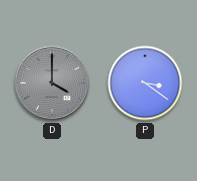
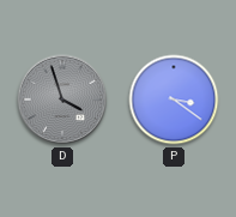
D: 4:00 -> 3:57 (62, 100)
